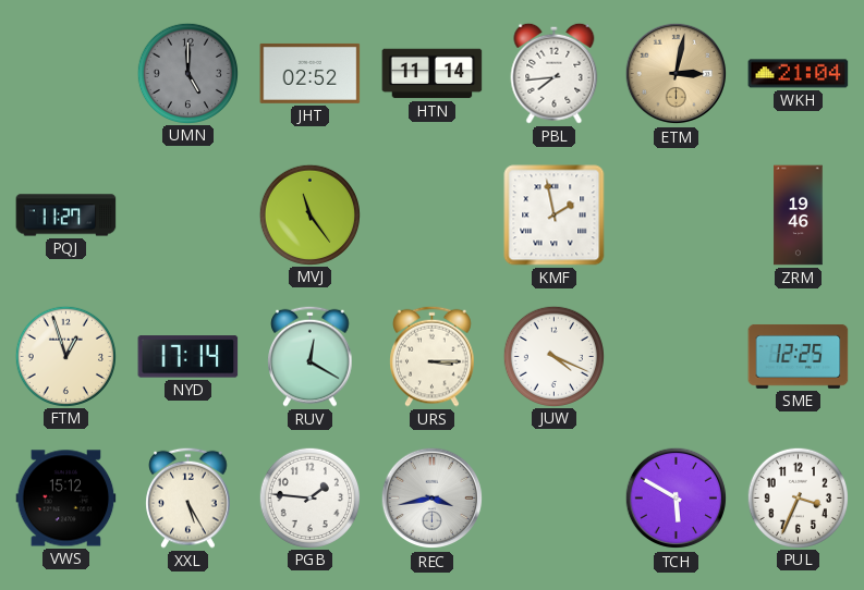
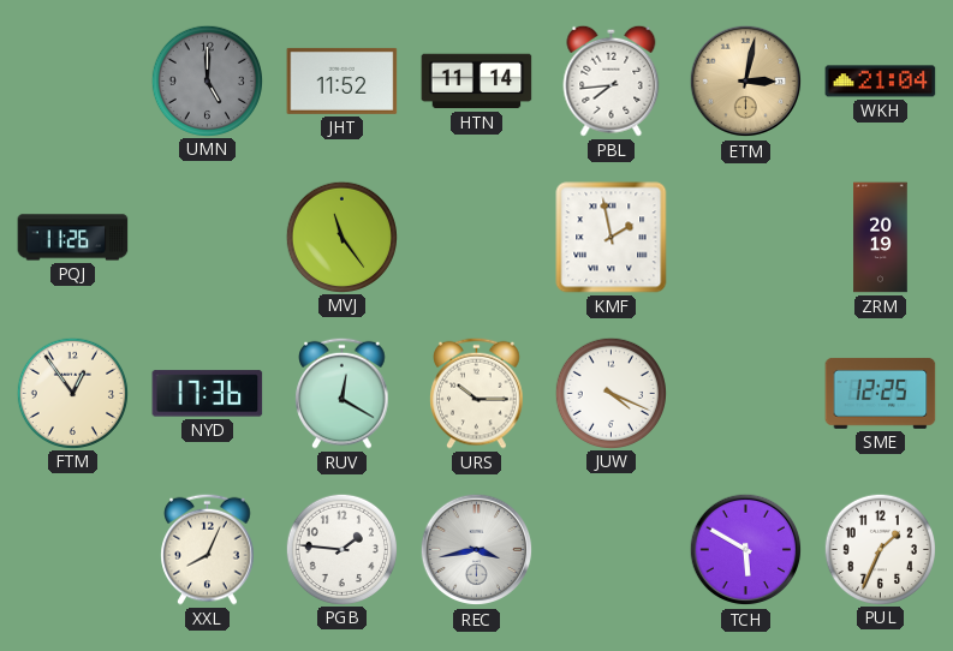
JHT: 02:52 -> 11:52 (343, 80)
PQJ: 11:27 -> 11:26 (73, 238)
ZRM: 19:46 -> 20:19 (881, 238)
FTM: 12:57 -> 12:54 (72, 393)
NYD: 17:14 -> 17:36 (208, 394)
URS: 3:15 -> 10:15 (477, 393)
VWS: 15:12 -> none (66, 499)
XXL: 5:25 -> 8:04 (208, 549)
PUL: 3:34 -> 1:34 (880, 549)
